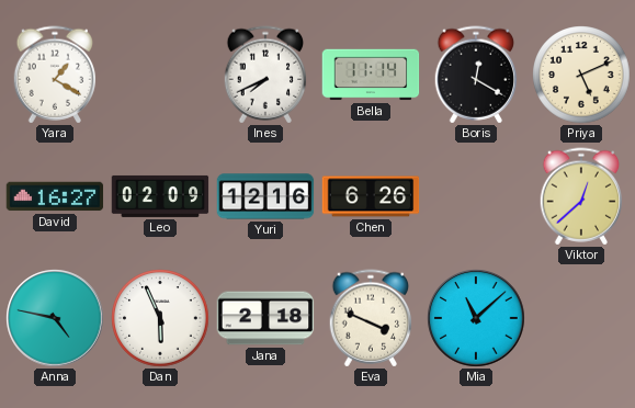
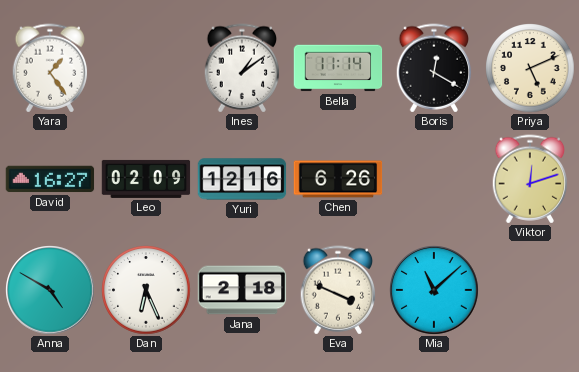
Yara: 1:20 -> 1:24 (50, 68)
Ines: 7:41 -> 1:09 (242, 68)
Viktor: 12:38 -> 12:12 (530, 179)
Anna: 4:47 -> 4:50 (50, 290)
Dan: 5:56 -> 6:26 (146, 290)
